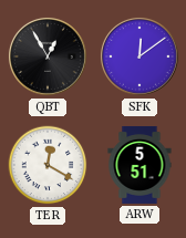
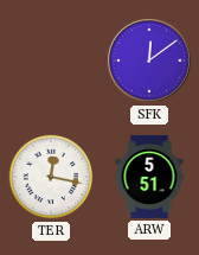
QBT: 12:55 -> none (48, 56)
TER: 12:20 -> 12:17 (51, 177)
